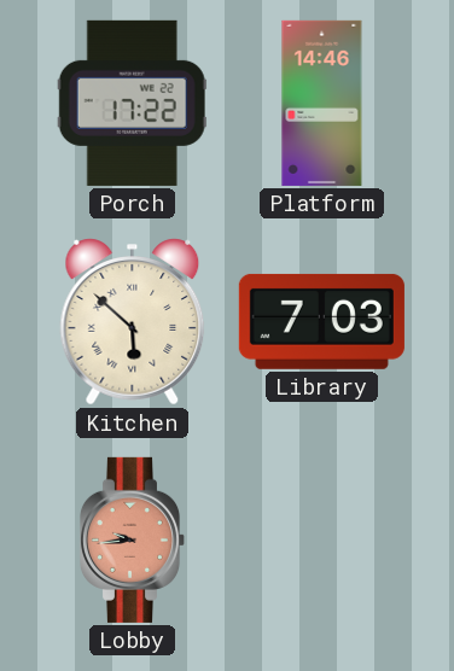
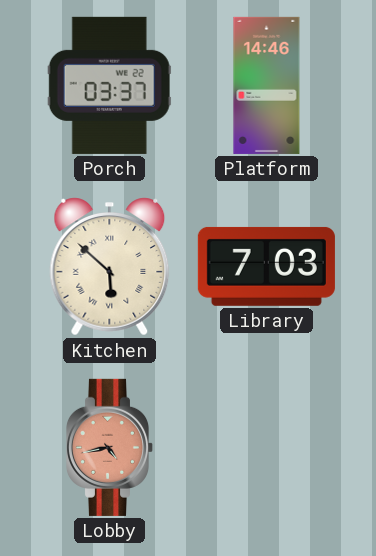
Porch: 17:22 -> 03:37 (109, 85)
Lobby: 9:44 -> 4:43 (110, 447)
